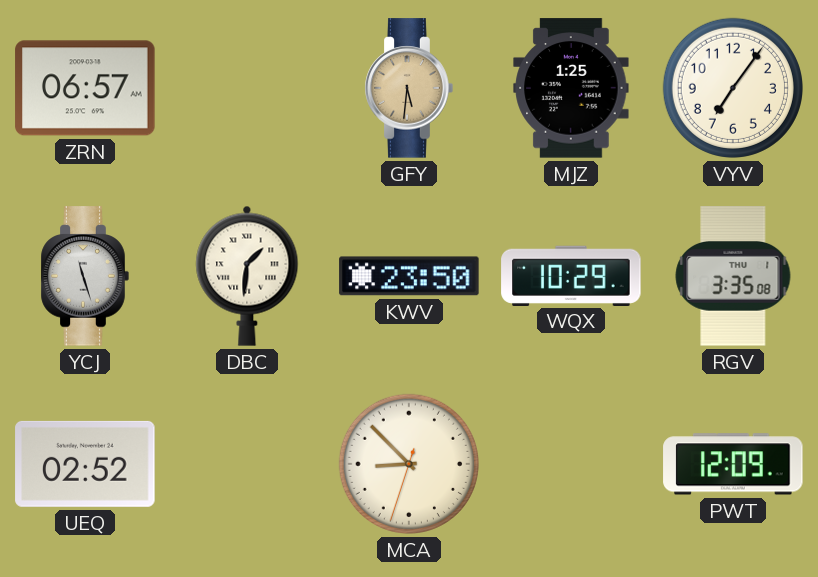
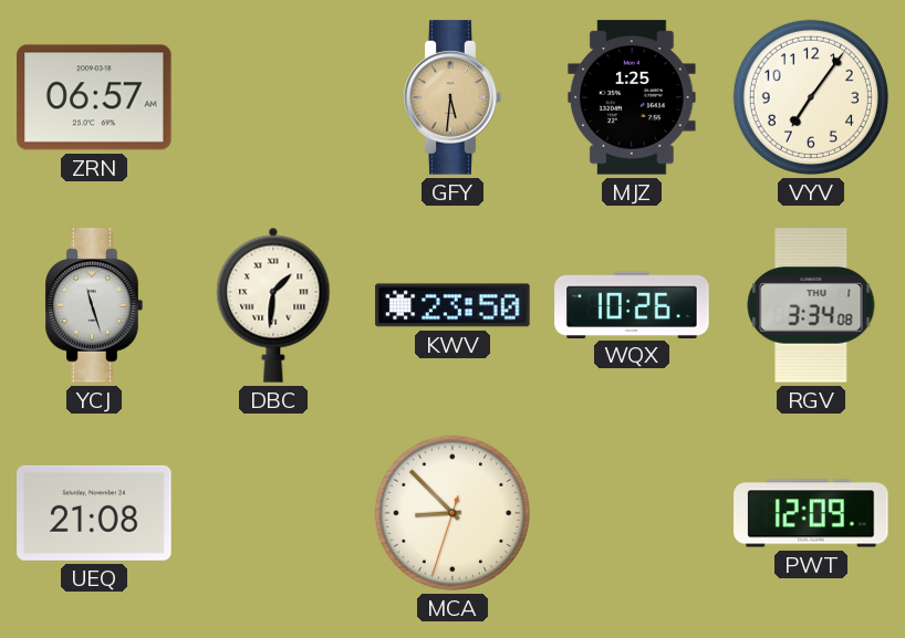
WQX: 10:29 -> 10:26 (632, 304)
RGV: 3:35 -> 3:34 (811, 305)
UEQ: 02:52 -> 21:08 (94, 513)
